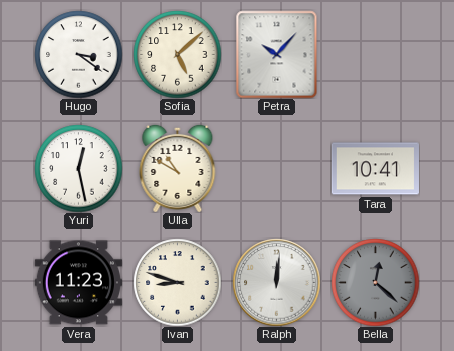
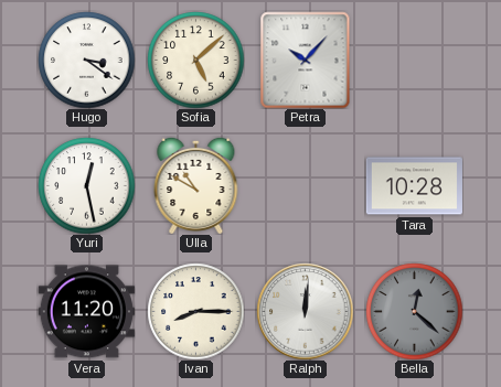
Tara: 10:41 -> 10:28 (414, 186)
Vera: 11:23 -> 11:20 (86, 312)
Ivan: 8:48 -> 8:15 (195, 311)
